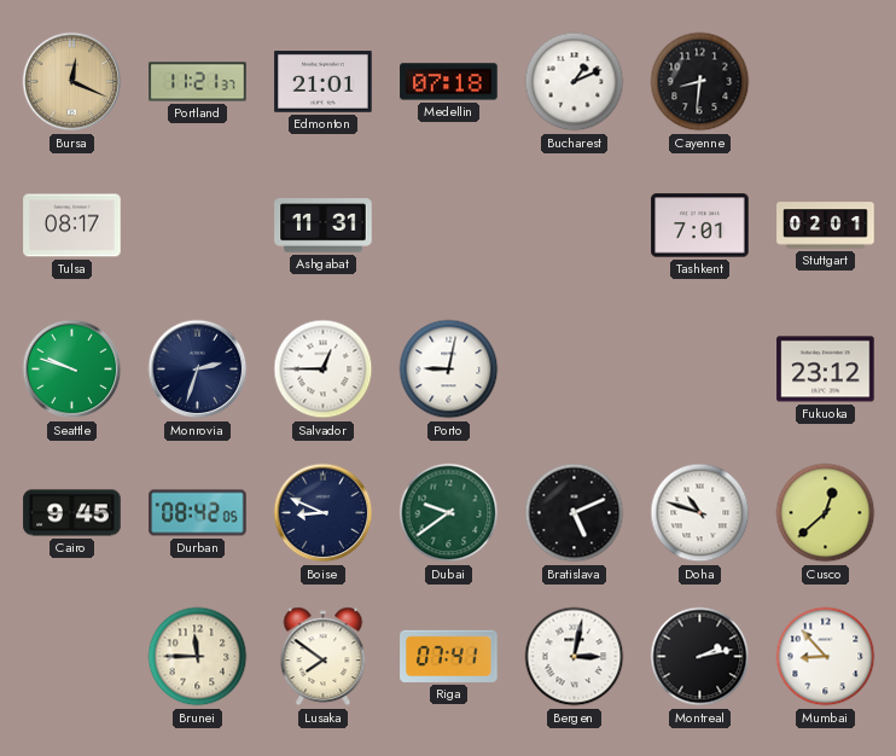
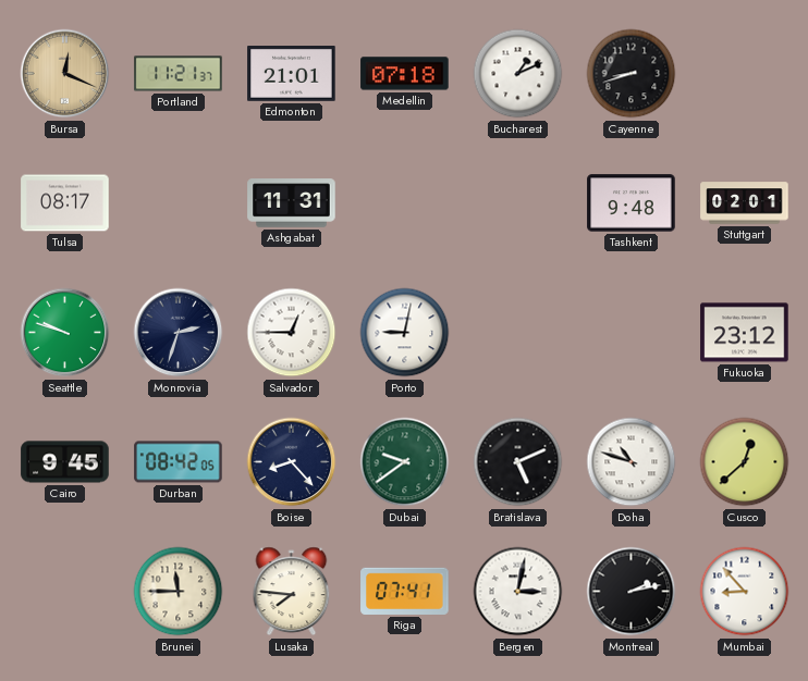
Cayenne: 8:31 -> 8:42 (632, 74)
Tashkent: 7:01 -> 9:48 (632, 203)
Boise: 8:49 -> 8:23 (292, 462)
Lusaka: 7:51 -> 7:46 (292, 592)
